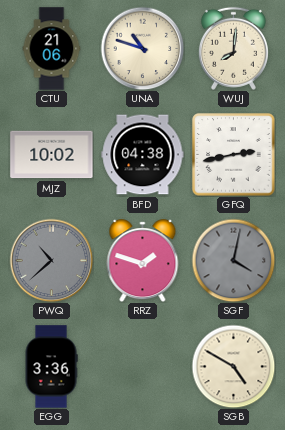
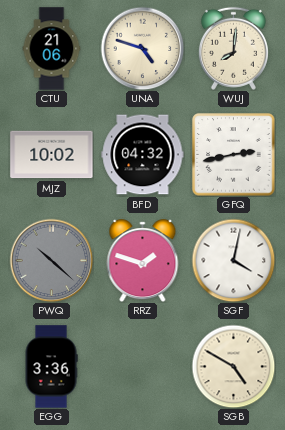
UNA: 10:48 -> 4:48 (142, 48)
BFD: 04:38 -> 04:32 (143, 155)
PWQ: 10:38 -> 10:22 (51, 260)
SGF dial: grey -> white (233, 260)
